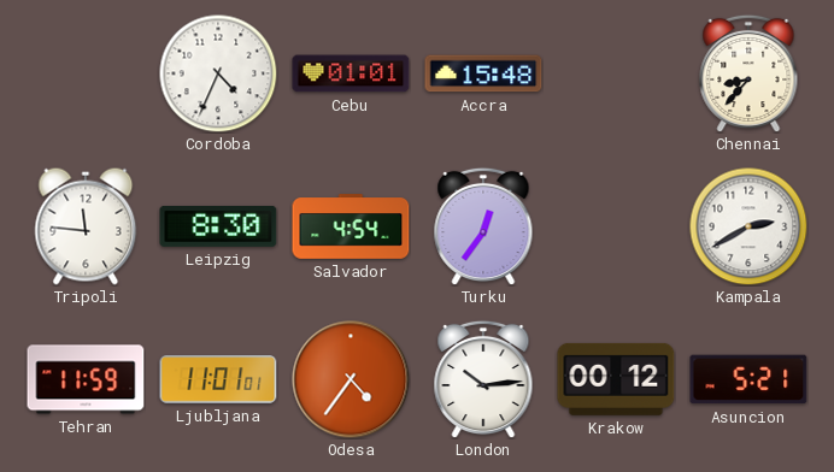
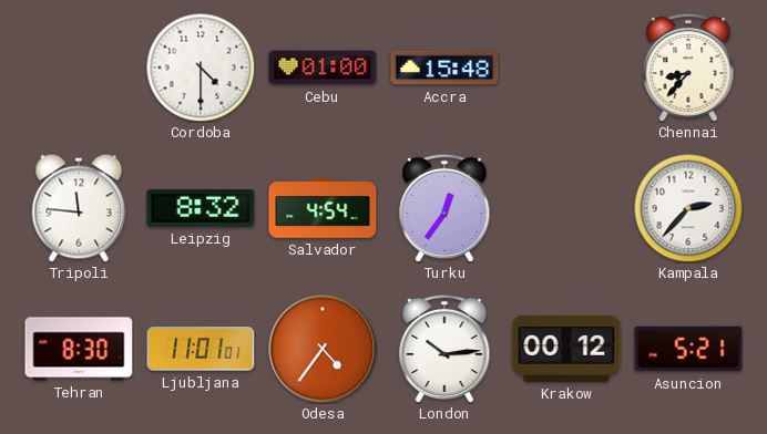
Cordoba: 4:34 -> 4:30 (201, 68)
Cebu: 01:01 -> 01:00 (323, 68)
Leipzig: 8:30 -> 8:32 (201, 208)
Kampala: 2:40 -> 2:37 (688, 208)
Tehran: 11:59 -> 8:30 (79, 349)
